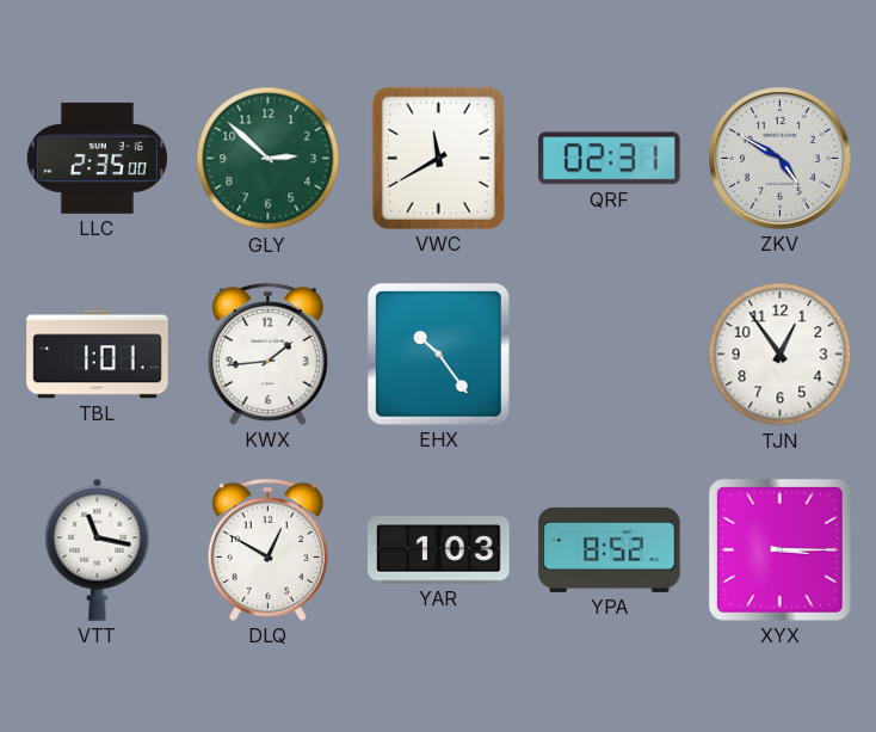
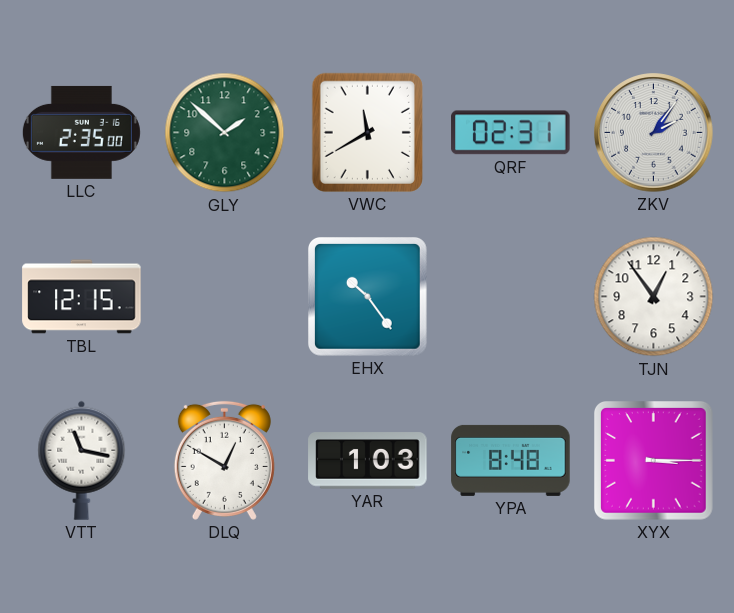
GLY: 2:52 -> 1:52 (225, 133)
ZKV: 4:50 -> 2:06 (654, 133)
TBL: 1:01 -> 12:15 (82, 297)
KWX: 1:44 -> none (267, 353)
YPA: 8:52 -> 8:48 (511, 460)
